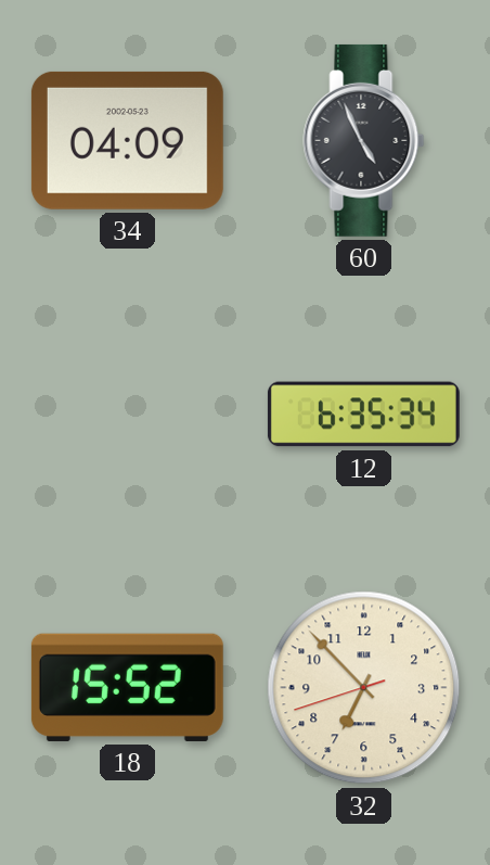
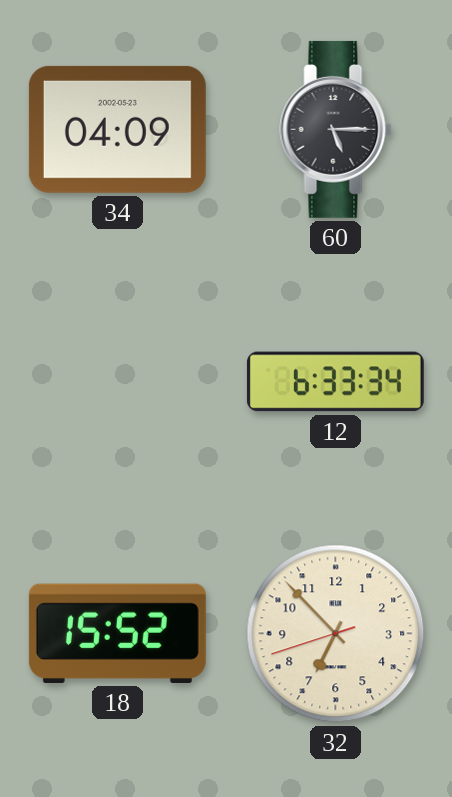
60: 4:56 -> 5:15 (336, 129)
12: 6:35 -> 6:33 (335, 382)
